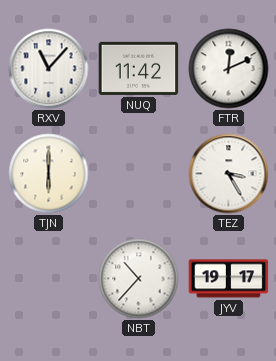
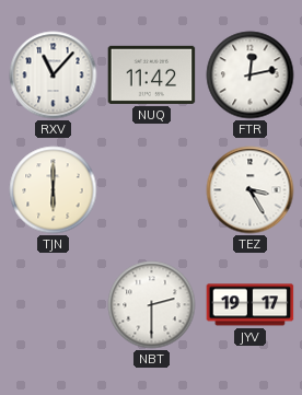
FTR: 12:11 -> 12:13 (251, 75)
NBT: 10:37 -> 2:30 (152, 305)
